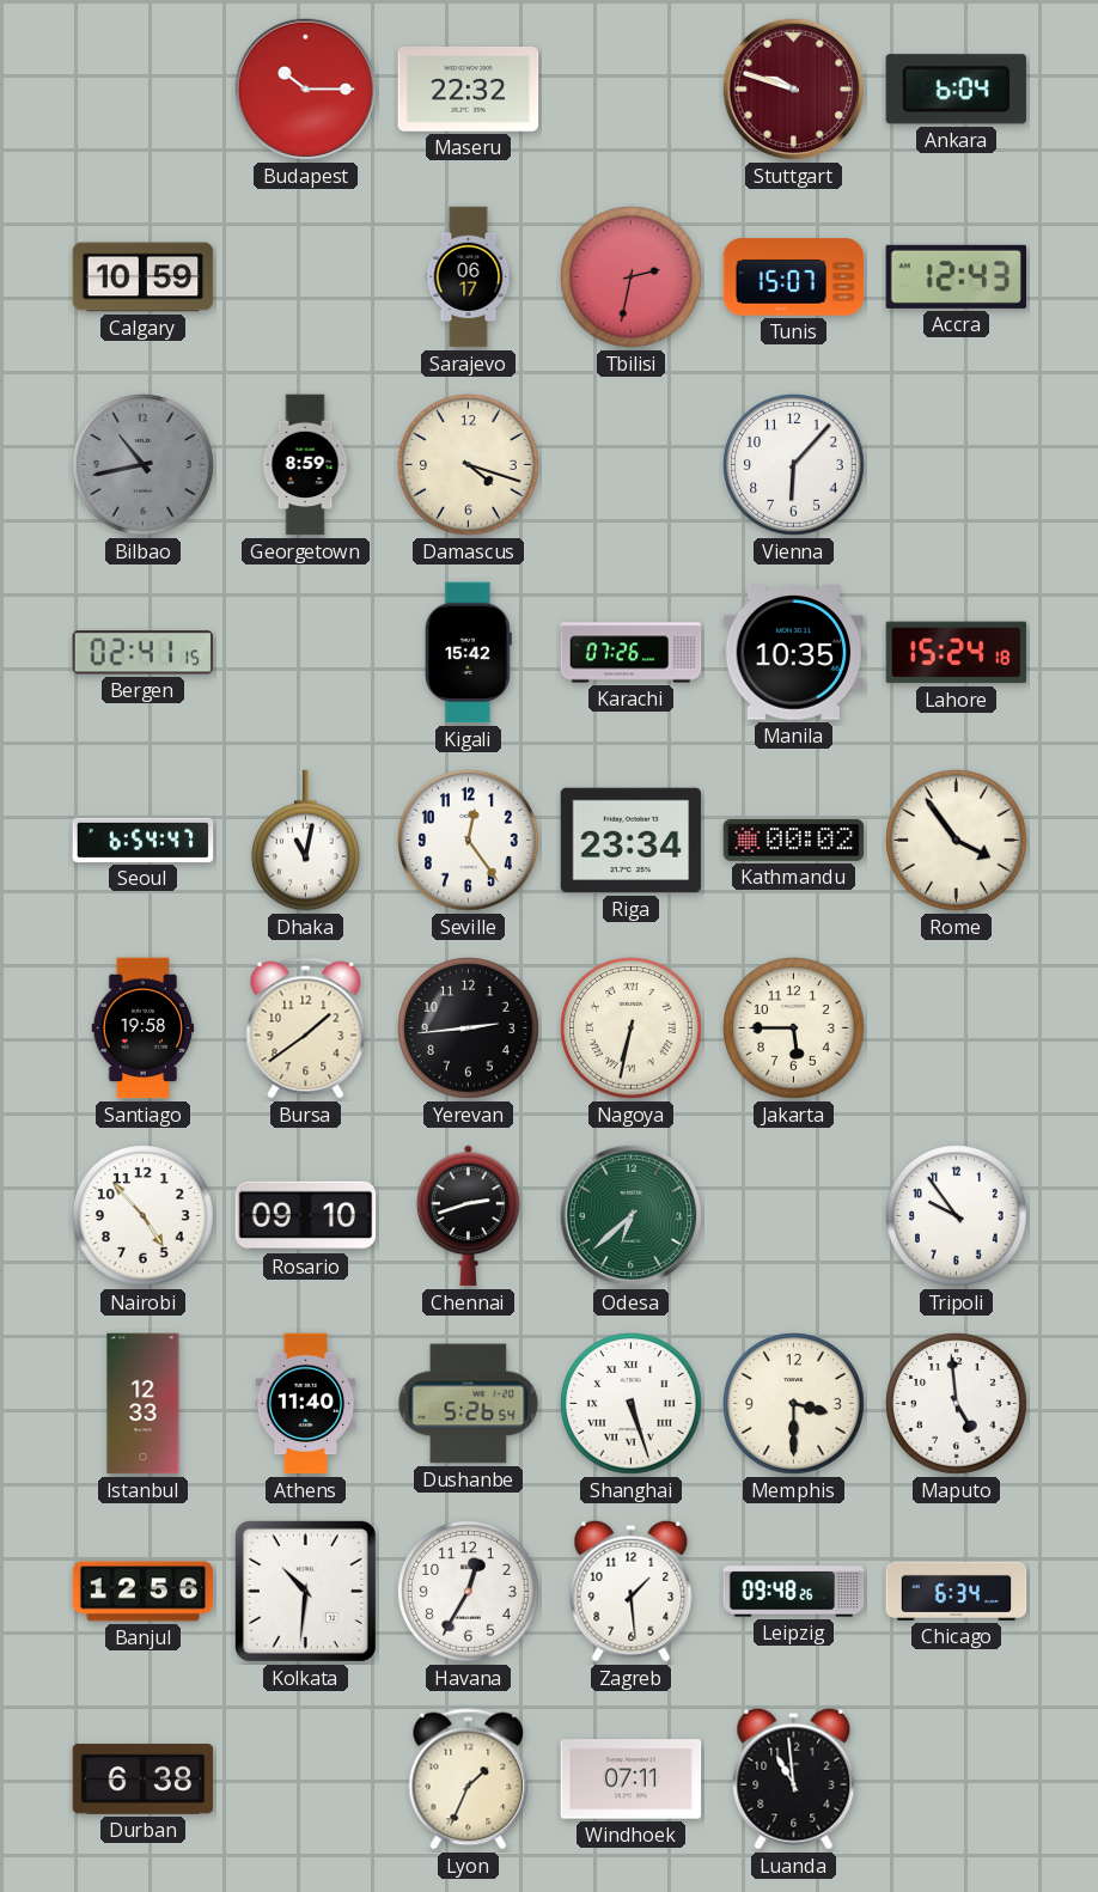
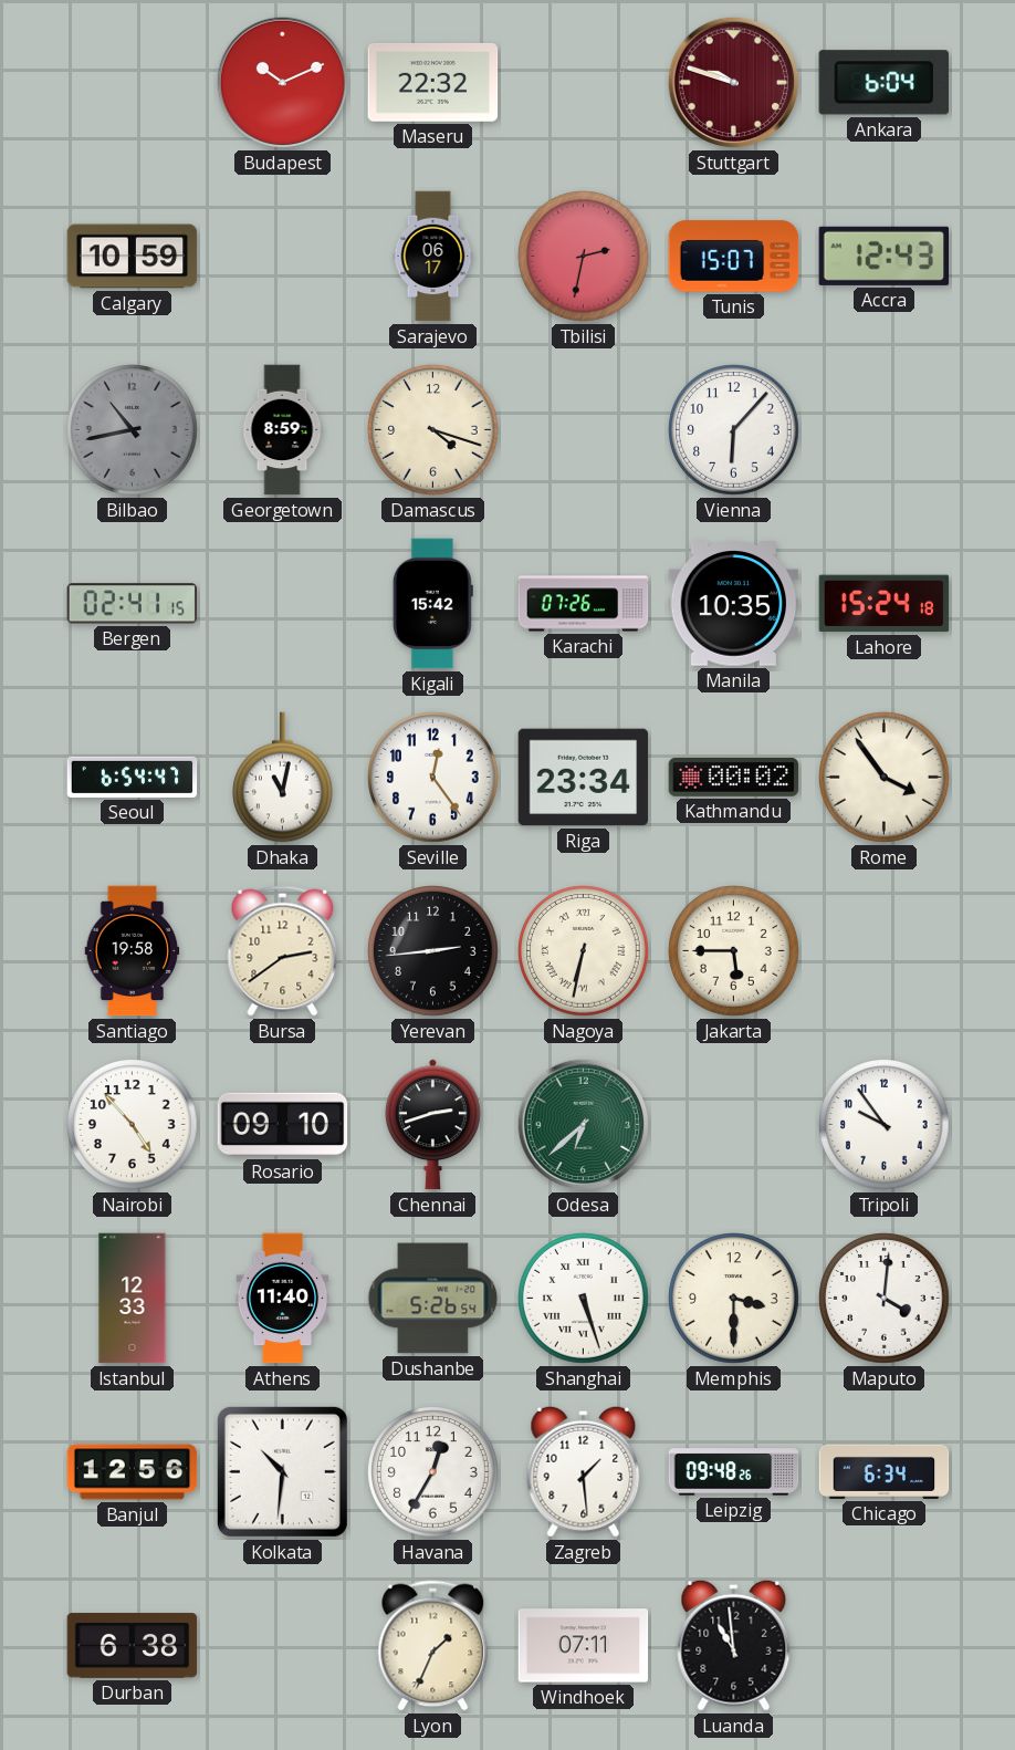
Budapest: 10:15 -> 10:11 (283, 83)
Bursa: 1:39 -> 2:39 (283, 951)
Maputo: 4:59 -> 4:01 (885, 1299)
